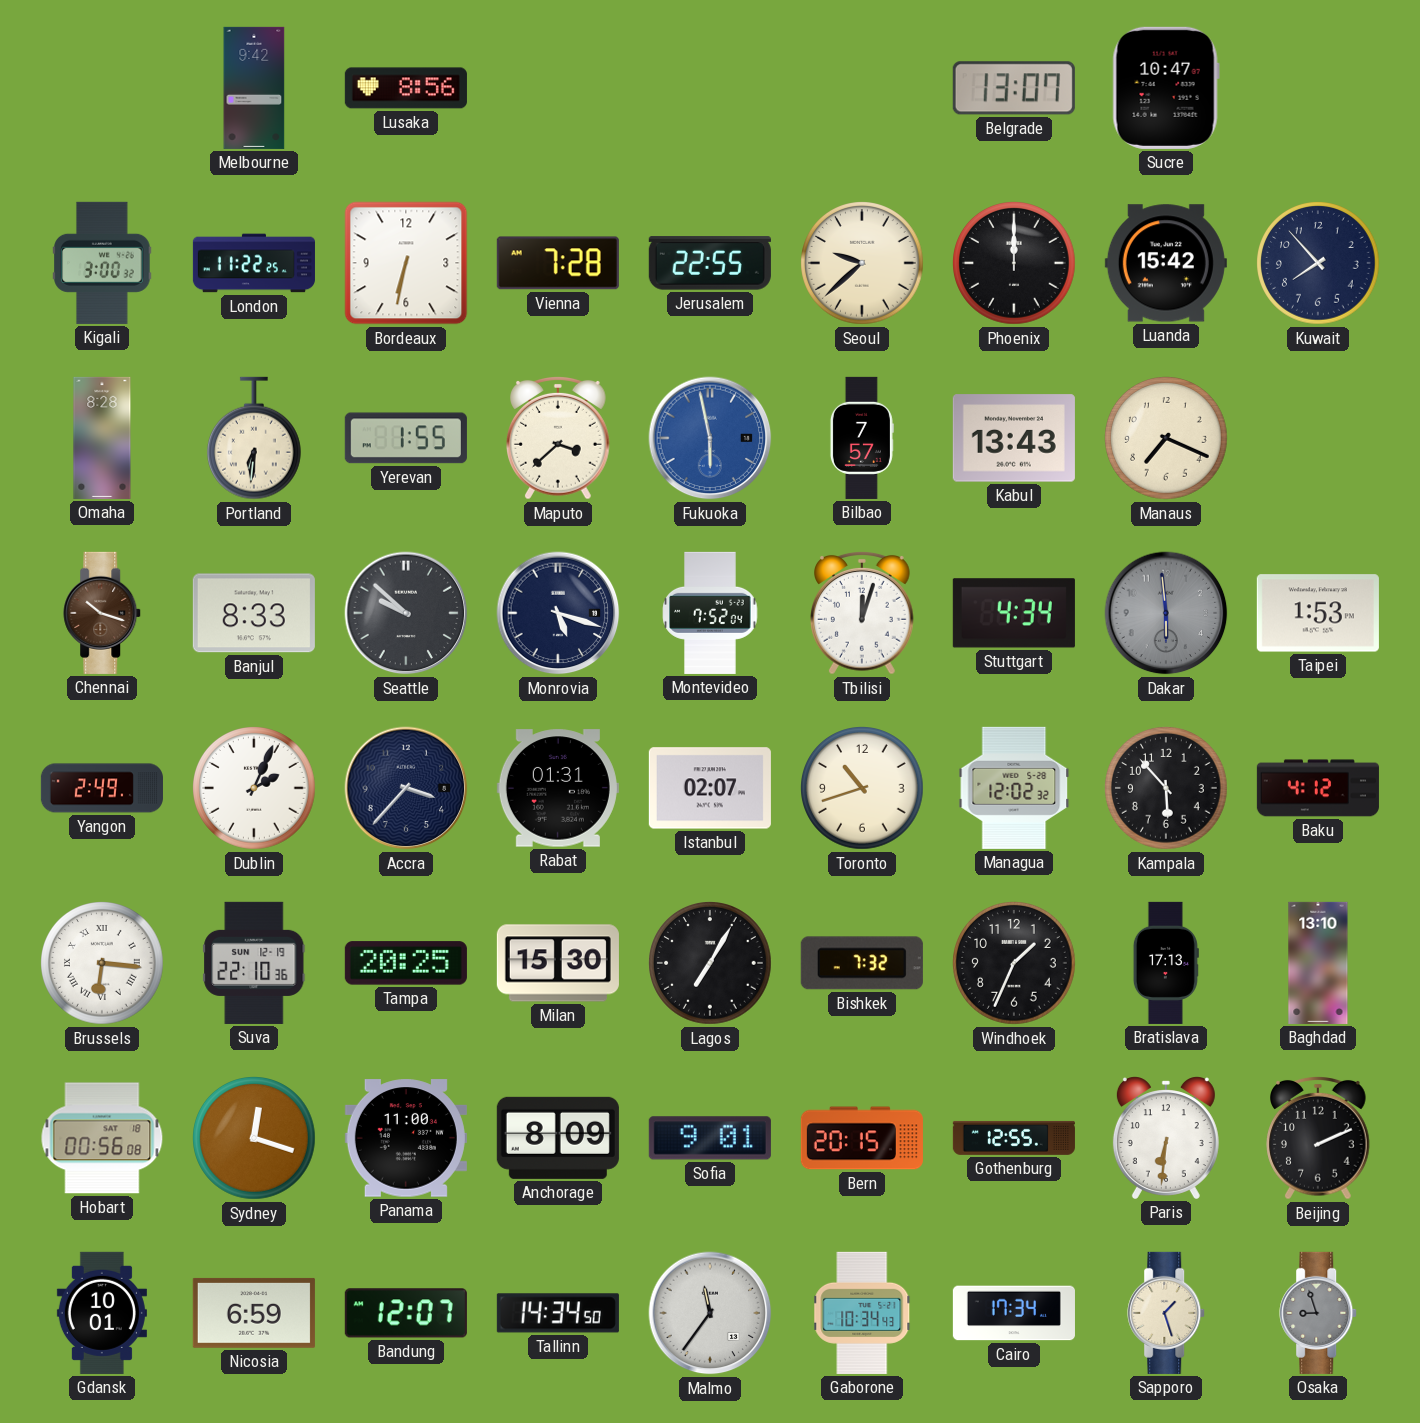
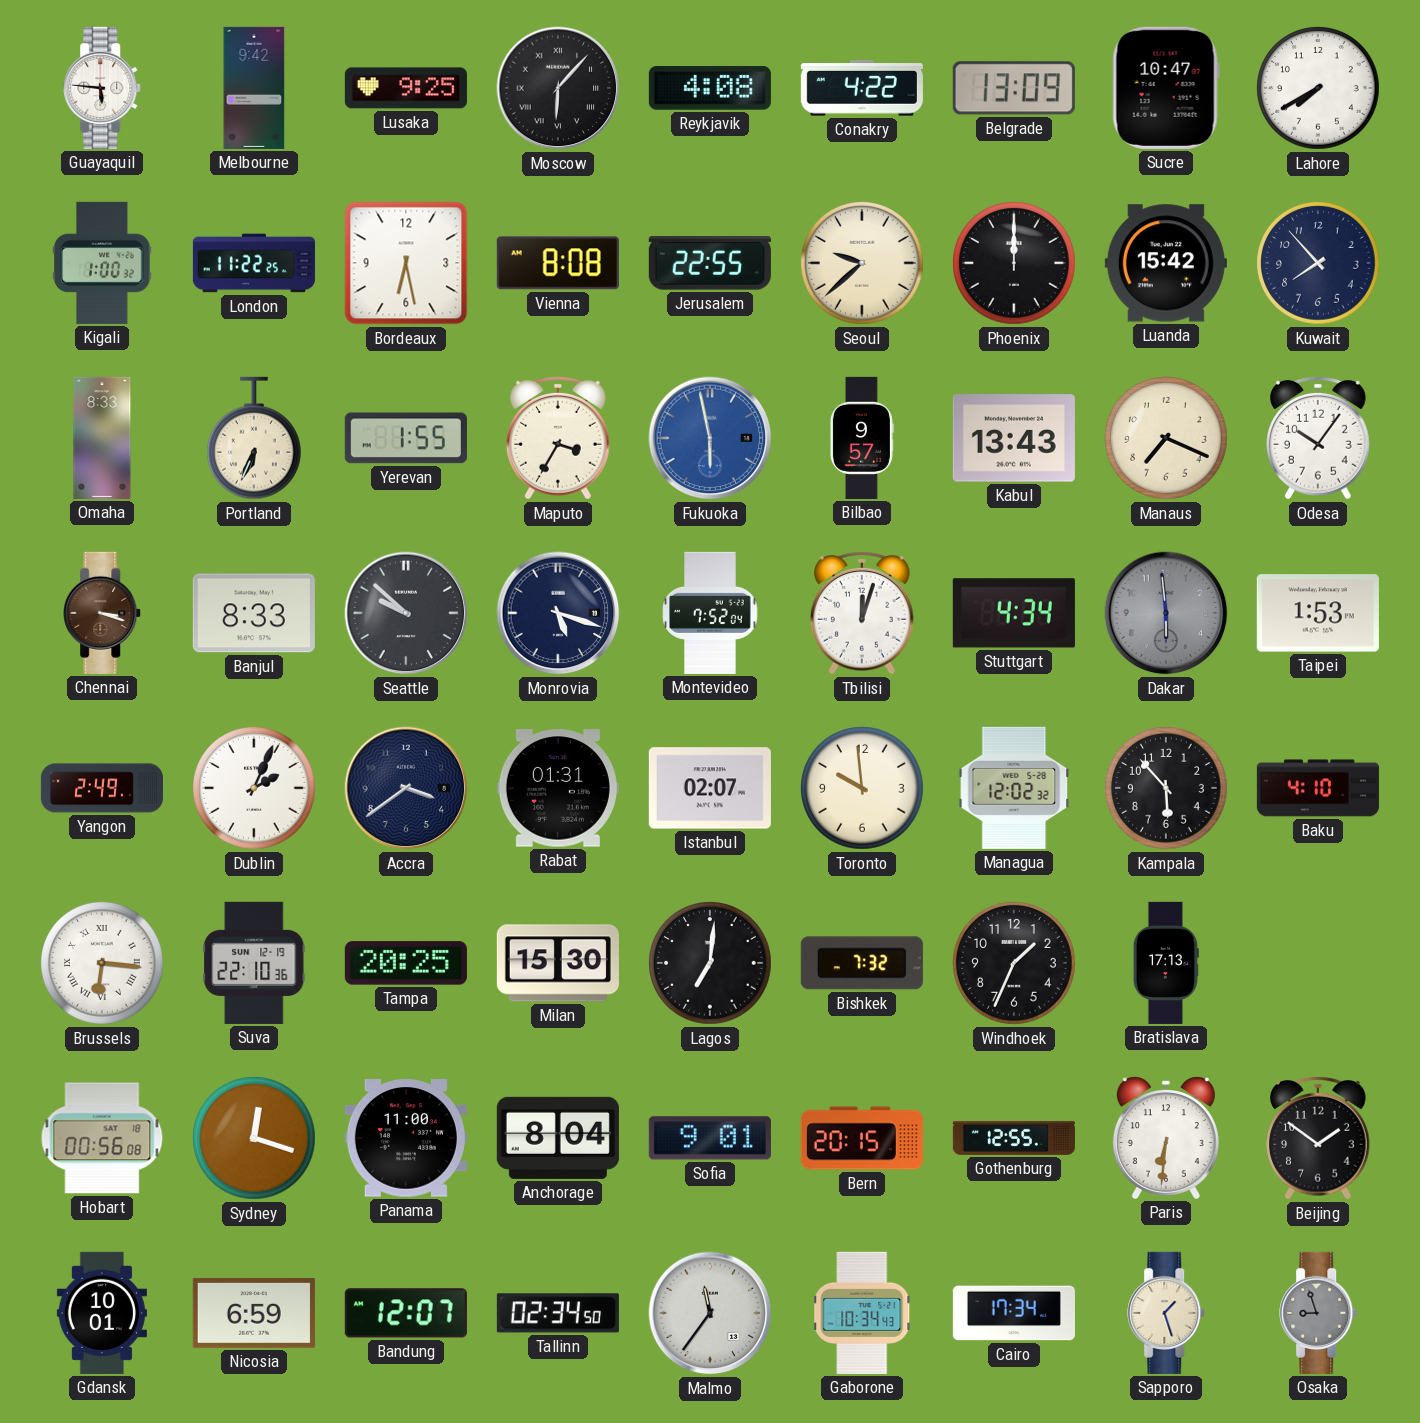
Guayaquil: none -> 5:46 (103, 88)
Lusaka: 8:56 -> 9:25 (406, 88)
Moscow: none -> 6:07 (558, 88)
Reykjavik: none -> 4:08 (710, 88)
Conakry: none -> 4:22 (862, 88)
Belgrade: 13:07 -> 13:09 (1014, 88)
Lahore: none -> 7:40 (1319, 89)
Kigali: 3:00 -> 1:00 (102, 263)
Bordeaux: 6:32 -> 6:28 (406, 263)
Vienna: 7:28 -> 8:08 (558, 263)
Omaha: 8:28 -> 8:33 (102, 438)
Portland: 6:31 -> 6:34 (254, 438)
Maputo: 3:38 -> 3:35 (559, 439)
Bilbao: 7:57 -> 9:57 (861, 438)
Odesa: none -> 10:06 (1319, 439)
Chennai: 10:18 -> 3:18 (103, 613)
Accra: 3:37 -> 3:39 (406, 788)
Toronto: 10:42 -> 9:59 (863, 789)
Baku: 4:12 -> 4:10 (1318, 788)
Lagos: 7:05 -> 7:01 (711, 964)
Baghdad: 13:10 -> none (1318, 963)
Anchorage: 8:09 -> 8:04 (558, 1138)
Beijing: 2:11 -> 1:51 (1319, 1139)
Tallinn: 14:34 -> 02:34 (558, 1313)
